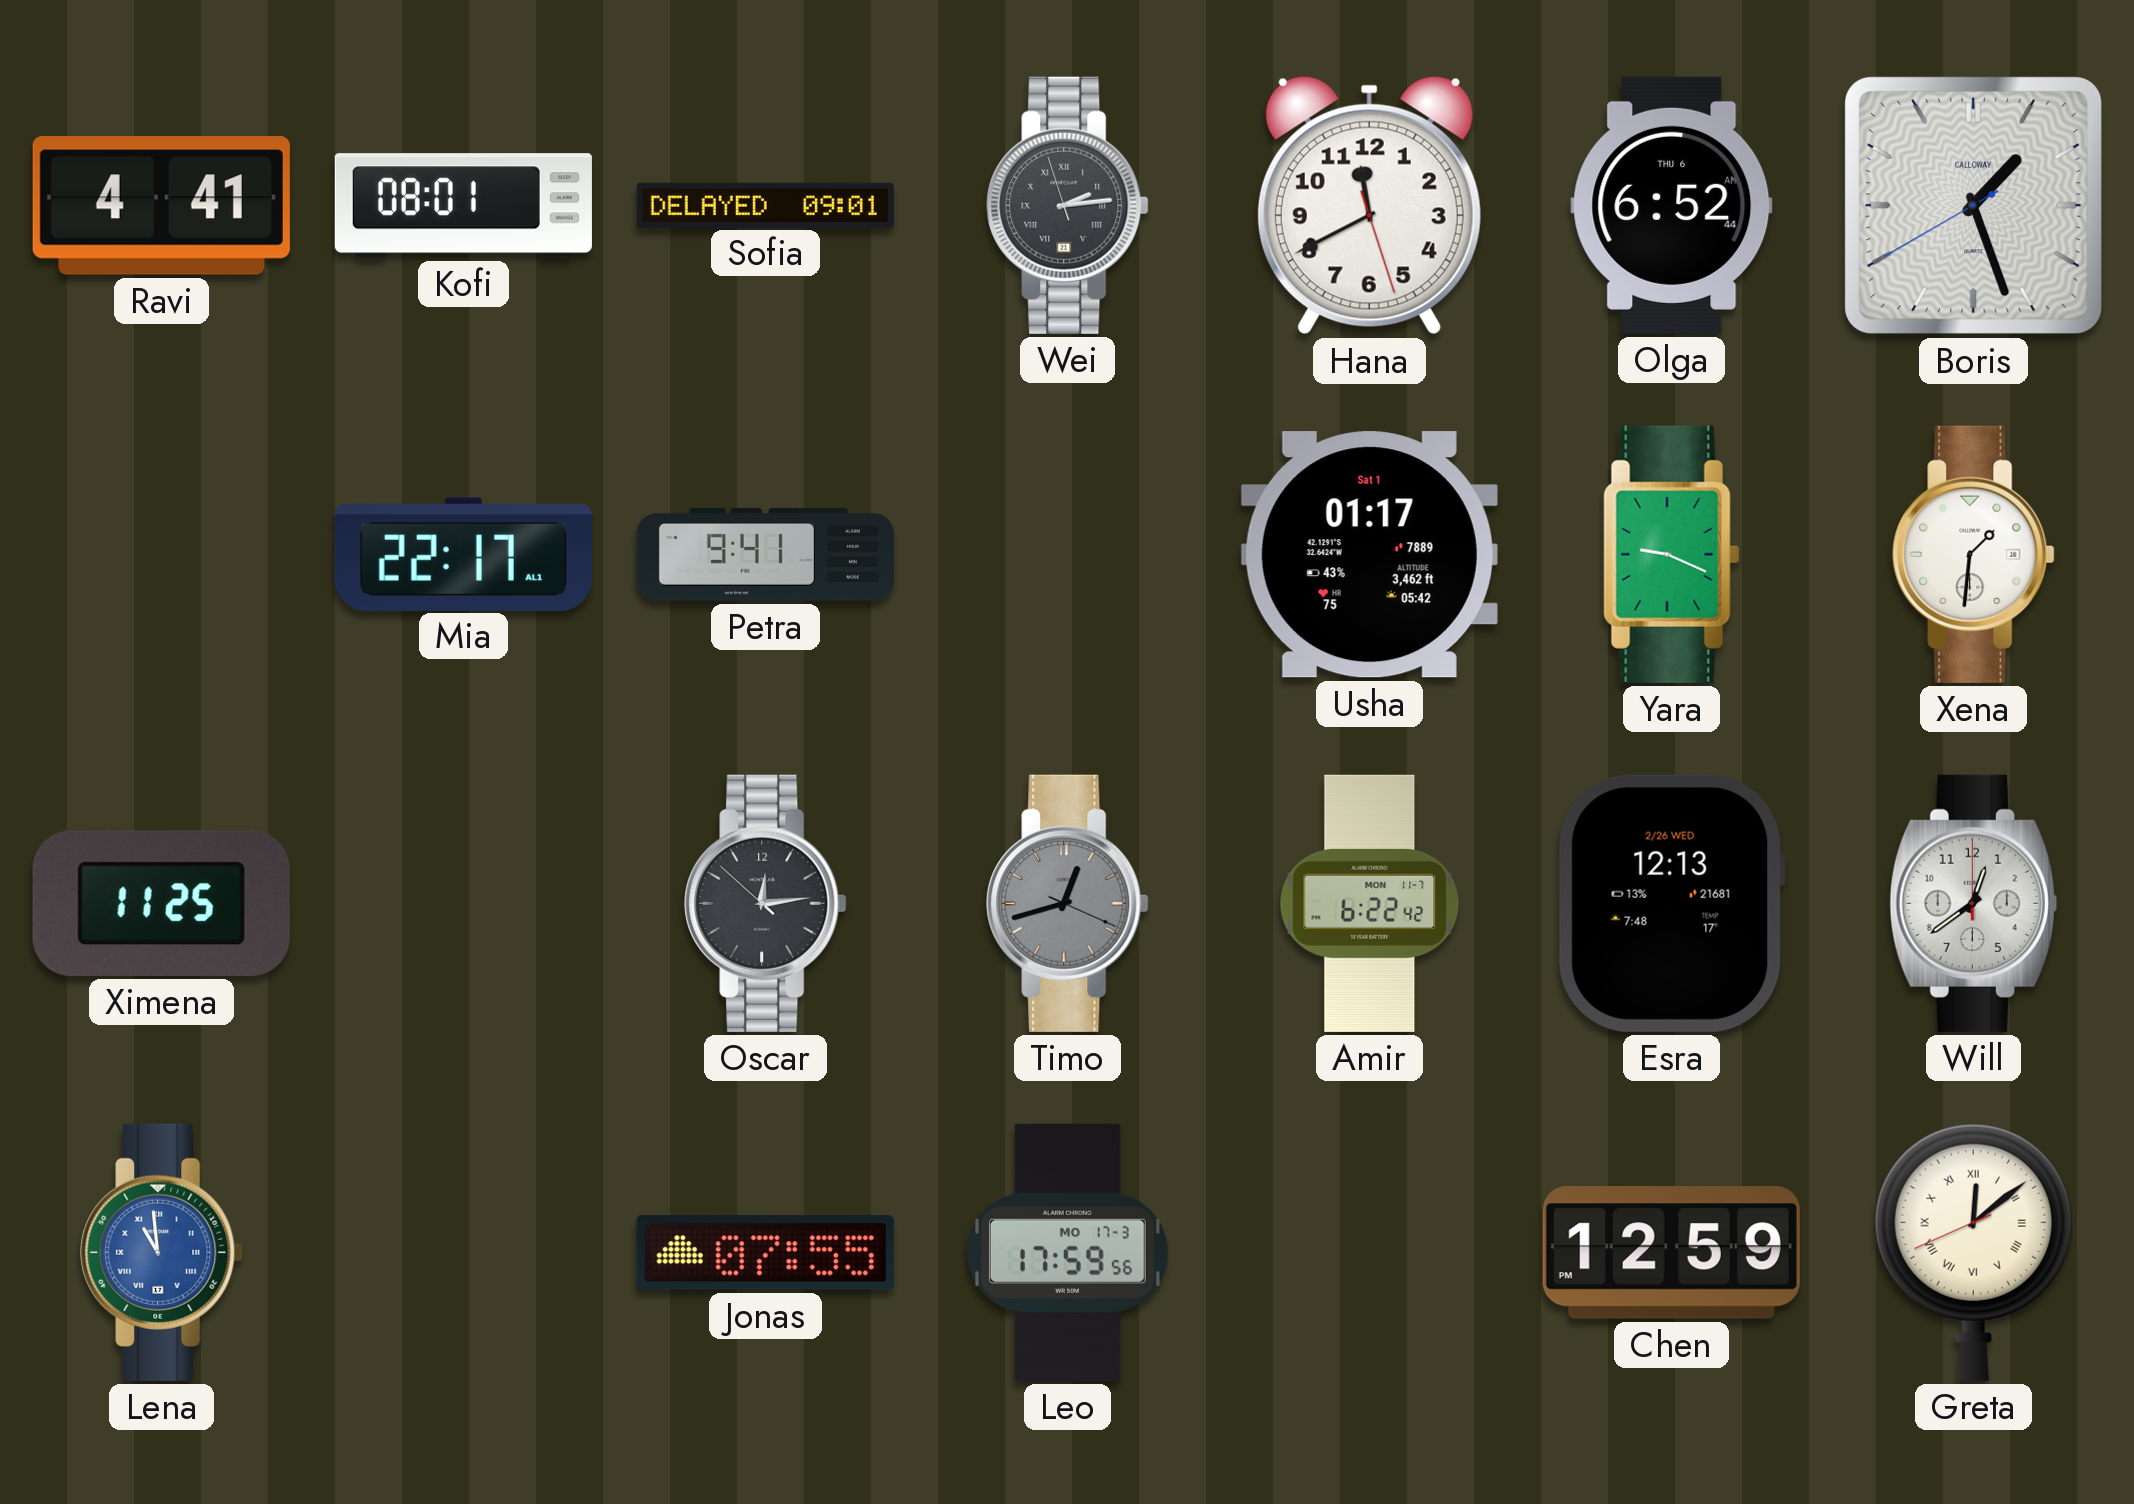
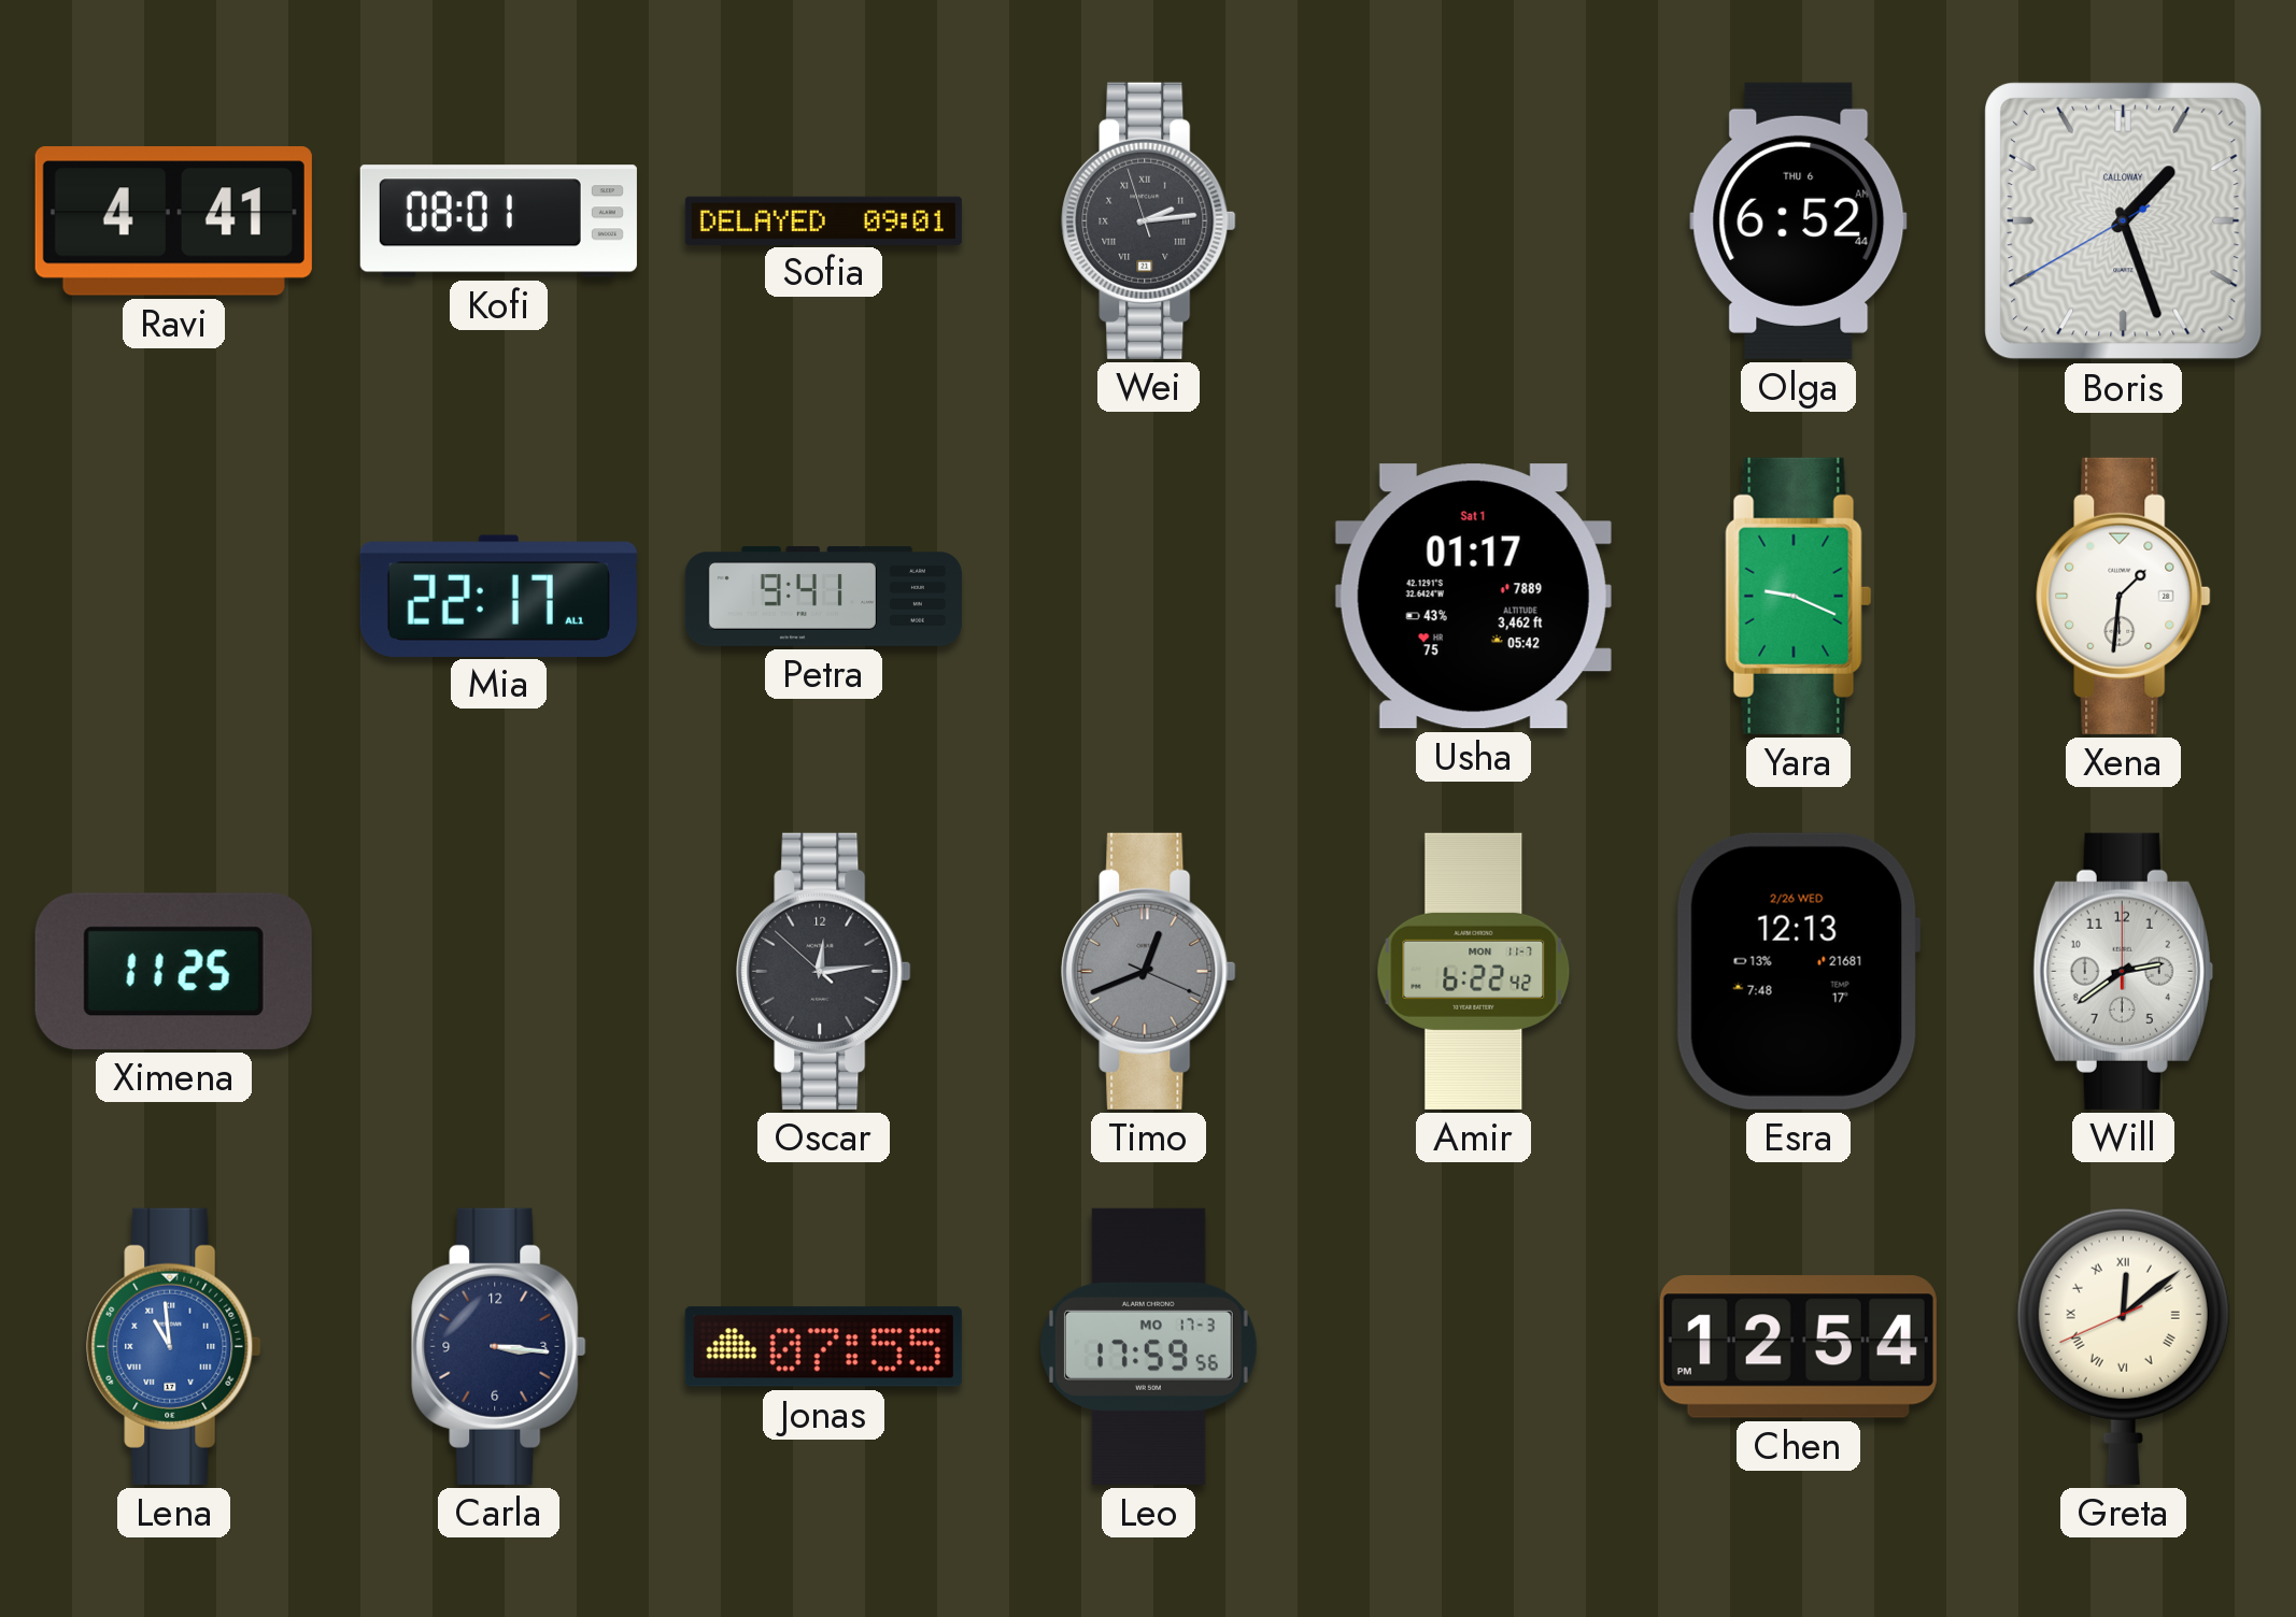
Hana: 11:40 -> none (1369, 206)
Timo: 12:42 -> 12:41 (1149, 971)
Will: 12:39 -> 2:39 (2123, 971)
Carla: none -> 3:16 (499, 1346)
Chen: 12:59 -> 12:54 (1798, 1347)
